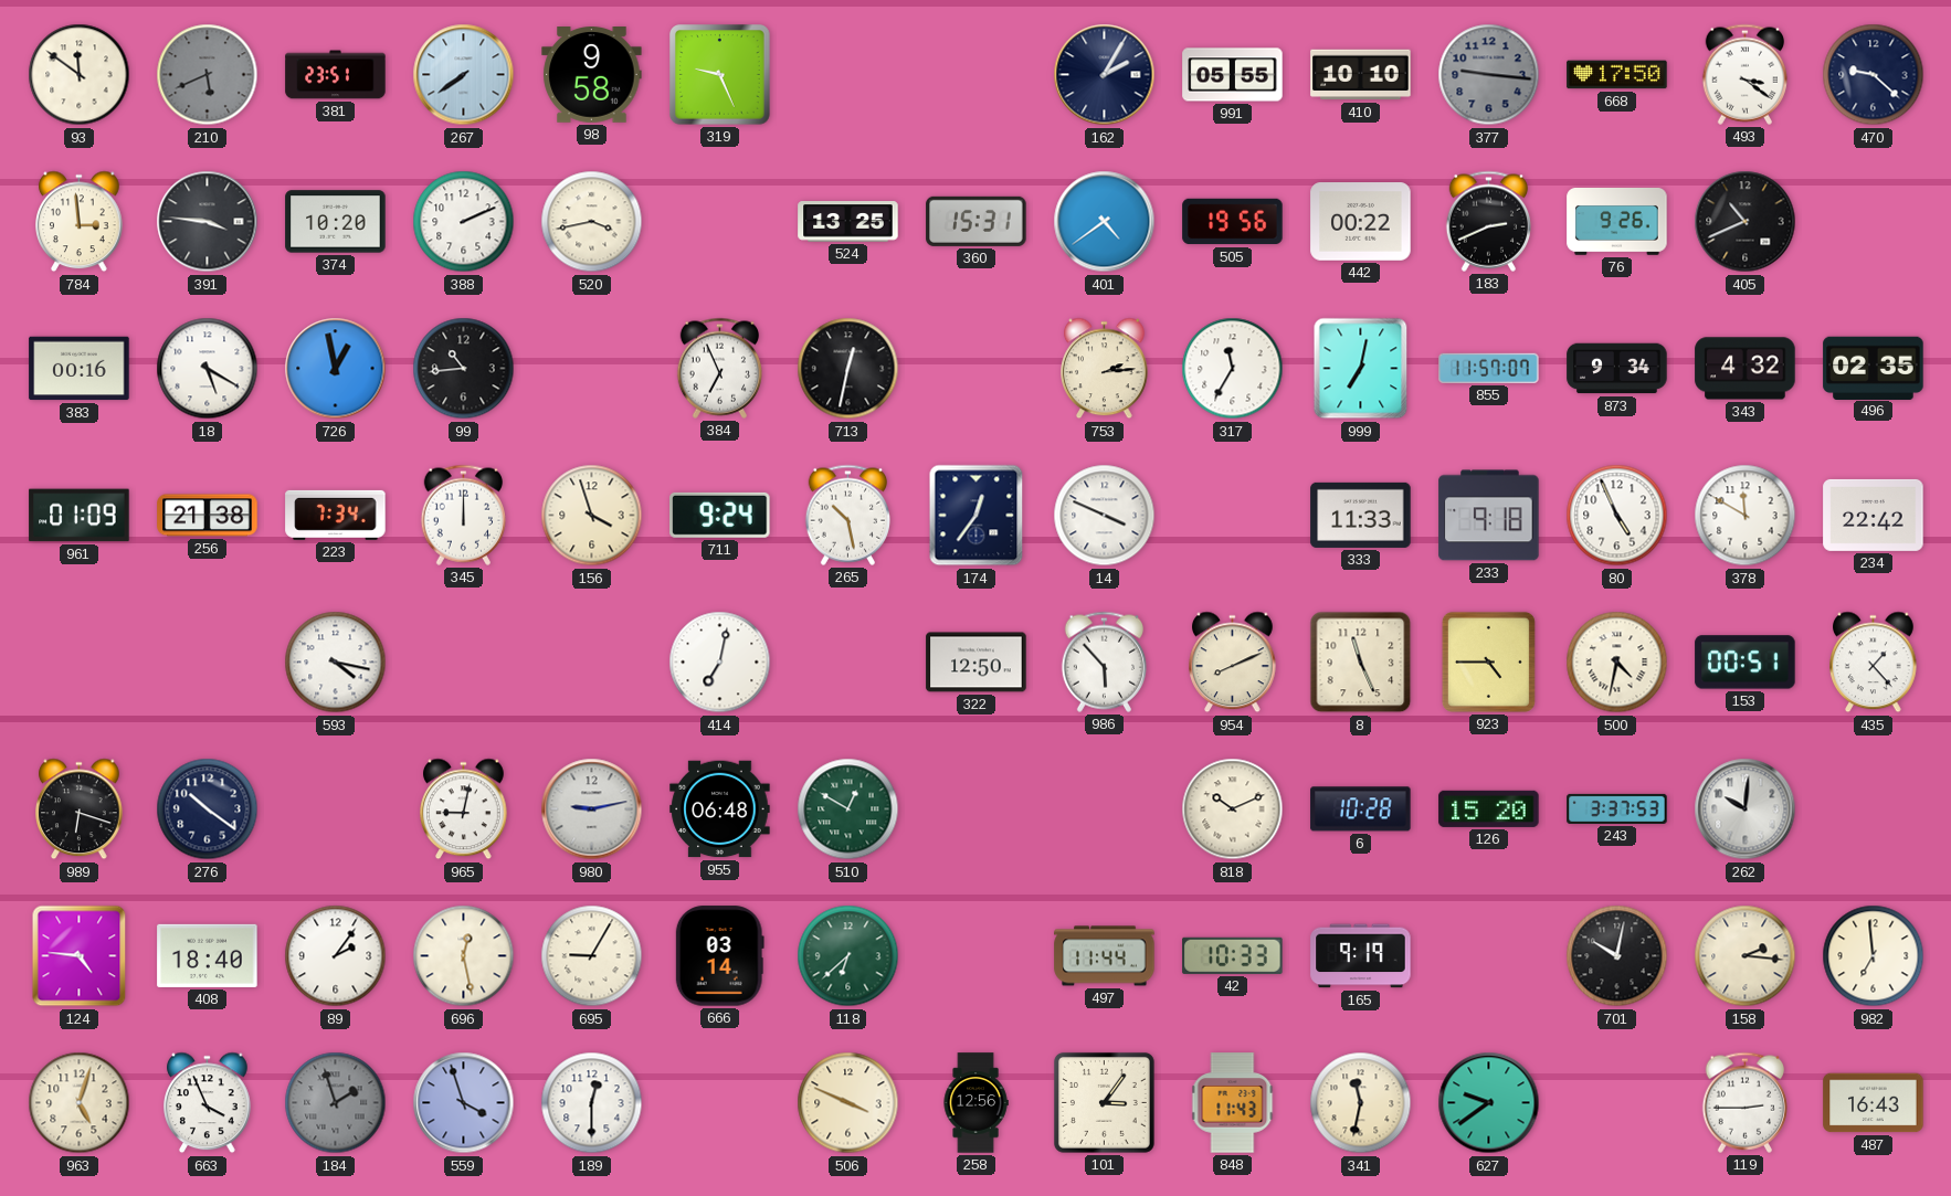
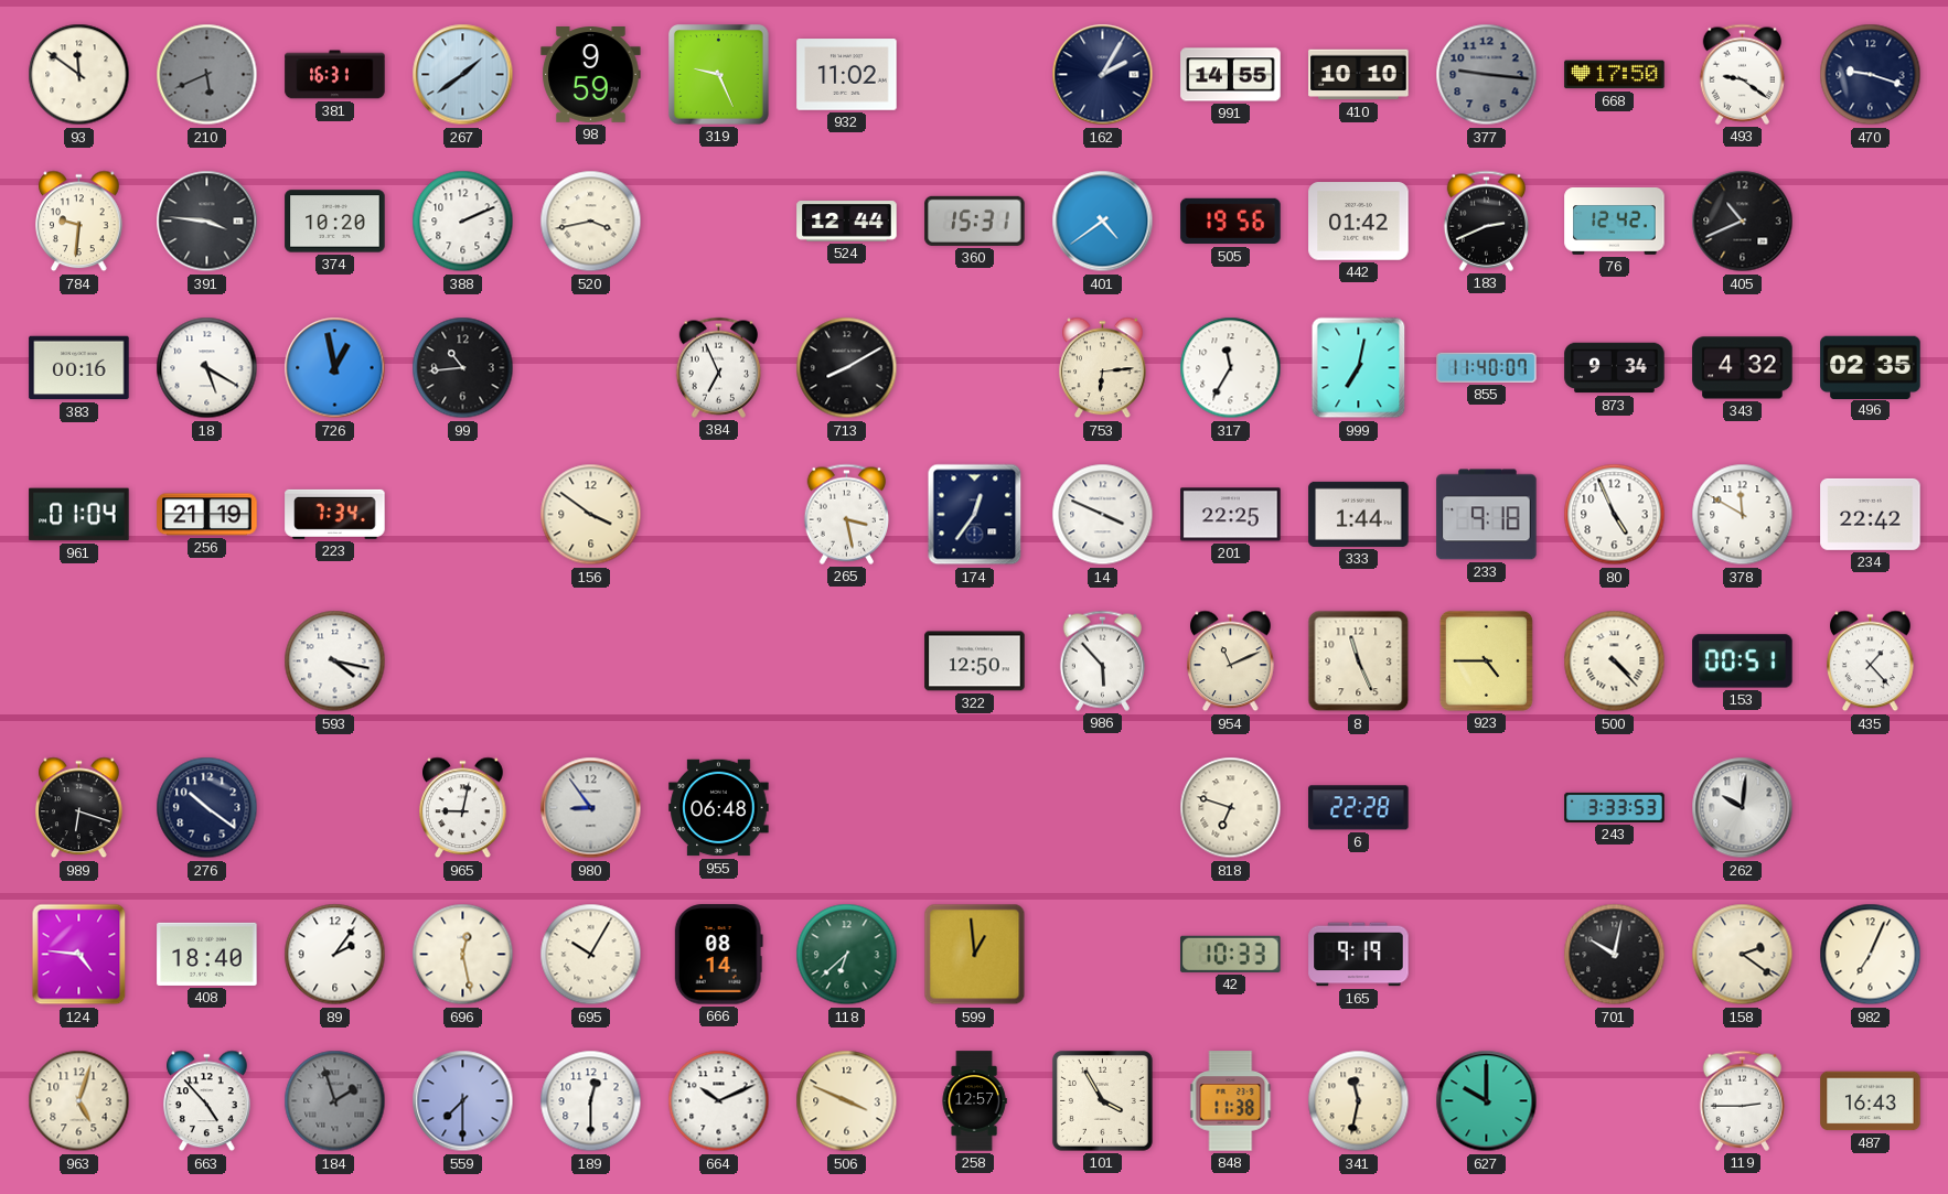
381: 23:51 -> 16:31 (335, 75)
267: 7:39 -> 1:39 (463, 75)
98: 9:58 -> 9:59 (591, 75)
932: none -> 11:02 (847, 75)
991: 05:55 -> 14:55 (1231, 75)
493: 3:21 -> 9:21 (1742, 74)
470: 9:22 -> 9:18 (1871, 75)
784: 2:59 -> 9:31 (79, 222)
524: 13:25 -> 12:44 (847, 222)
442: 00:22 -> 01:42 (1359, 222)
76: 9:26 -> 12:42 (1615, 222)
713: 12:32 -> 8:10 (847, 368)
753: 2:14 -> 6:14 (1103, 368)
855: 11:57 -> 11:40 (1487, 367)
961: 01:09 -> 01:04 (79, 515)
256: 21:38 -> 21:19 (207, 515)
345: 12:00 -> none (463, 515)
156: 3:57 -> 3:51 (591, 515)
711: 9:24 -> none (720, 515)
265: 10:28 -> 3:28 (846, 514)
201: none -> 22:25 (1231, 515)
333: 11:33 -> 1:44 (1359, 514)
414: 7:02 -> none (720, 663)
954: 8:11 -> 11:11 (1231, 661)
500: 4:32 -> 4:23 (1615, 661)
980: 9:13 -> 8:54 (591, 808)
510: 12:50 -> none (848, 809)
818: 10:11 -> 6:48 (1231, 808)
6: 10:28 -> 22:28 (1359, 808)
126: 15:20 -> none (1489, 808)
243: 3:37 -> 3:33 (1615, 807)
695: 9:05 -> 10:05 (591, 955)
666: 03:14 -> 08:14 (718, 955)
599: none -> 12:59 (975, 955)
497: 11:44 -> none (1105, 956)
158: 2:16 -> 2:21 (1743, 955)
982: 6:59 -> 7:04 (1871, 955)
663: 3:56 -> 4:53 (207, 1101)
559: 3:57 -> 7:30 (463, 1101)
664: none -> 10:11 (719, 1101)
258: 12:56 -> 12:57 (974, 1101)
101: 3:06 -> 3:55 (1102, 1100)
848: 11:43 -> 11:38 (1231, 1101)
627: 9:39 -> 10:00 (1487, 1101)
